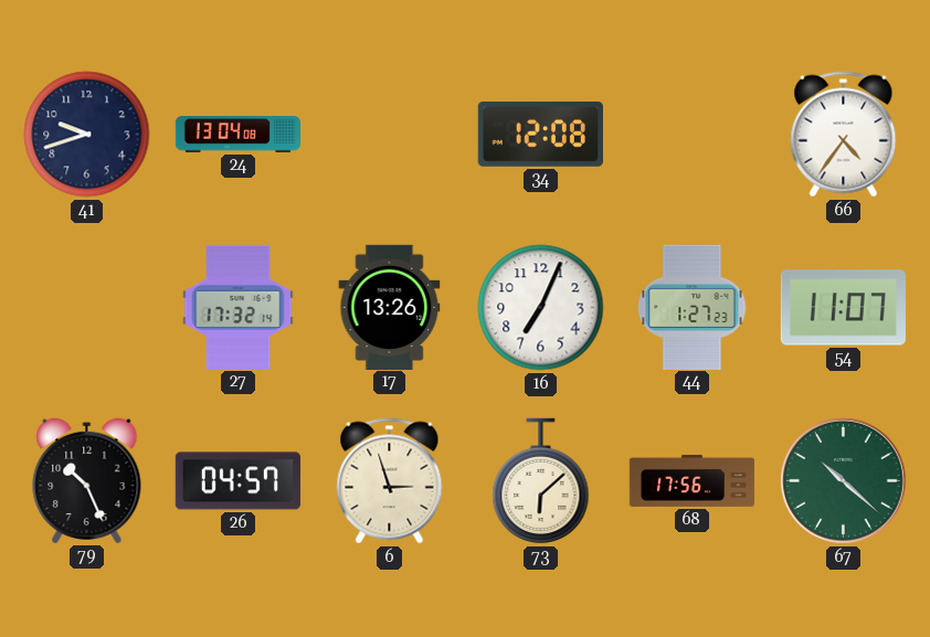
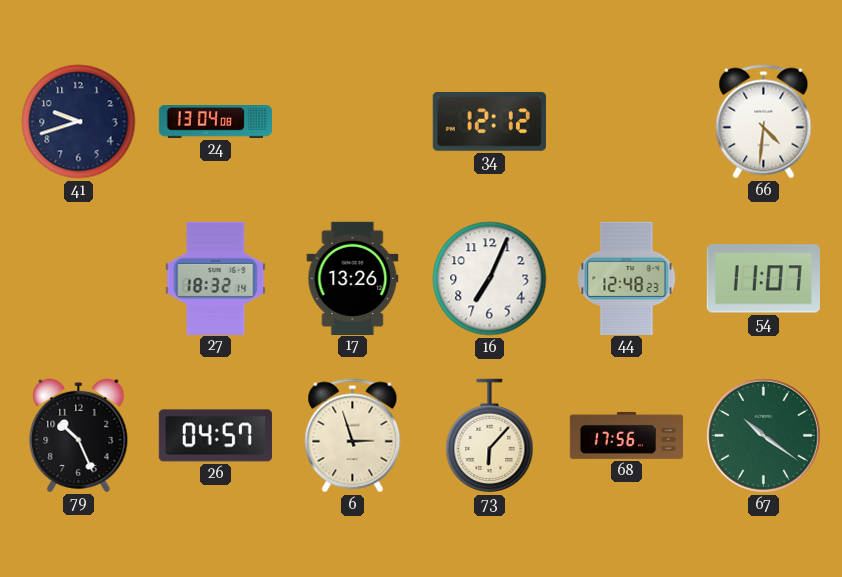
34: 12:08 -> 12:12 (489, 122)
66: 4:36 -> 4:31 (764, 122)
27: 17:32 -> 18:32 (216, 278)
44: 1:27 -> 12:48 (627, 278)
73: 6:08 -> 6:07 (490, 436)
67: 10:22 -> 10:21 (763, 435)
